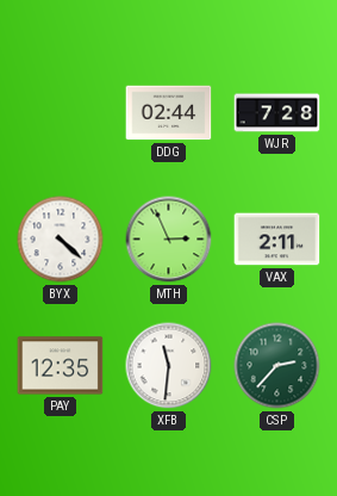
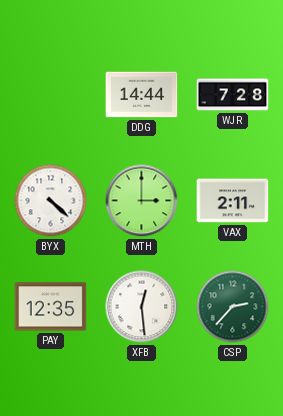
DDG: 02:44 -> 14:44 (142, 95)
MTH: 2:56 -> 3:00 (142, 201)
XFB: 11:31 -> 12:29 (142, 307)
